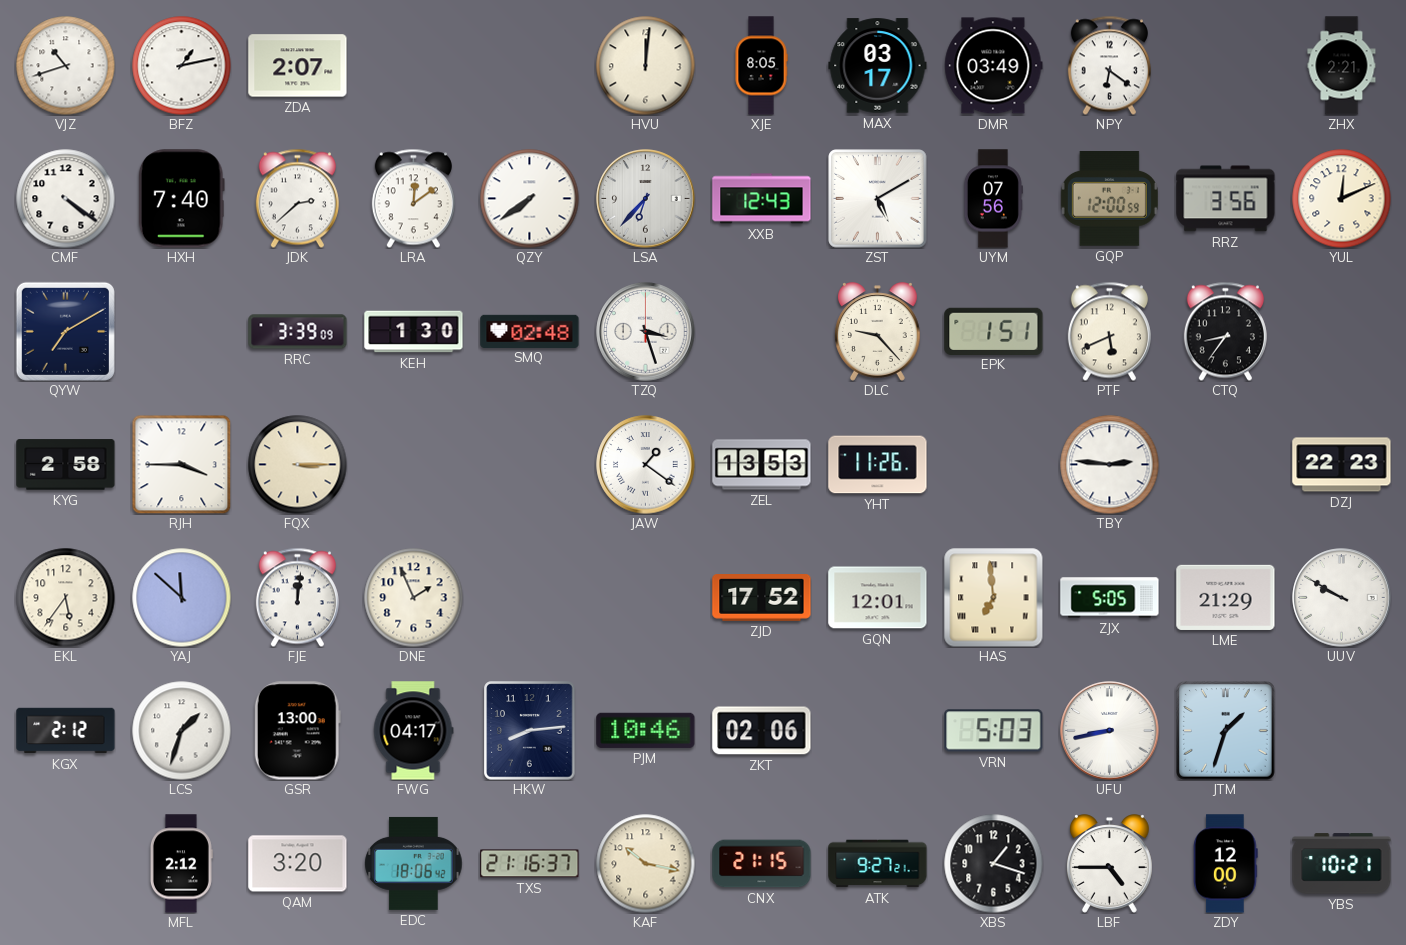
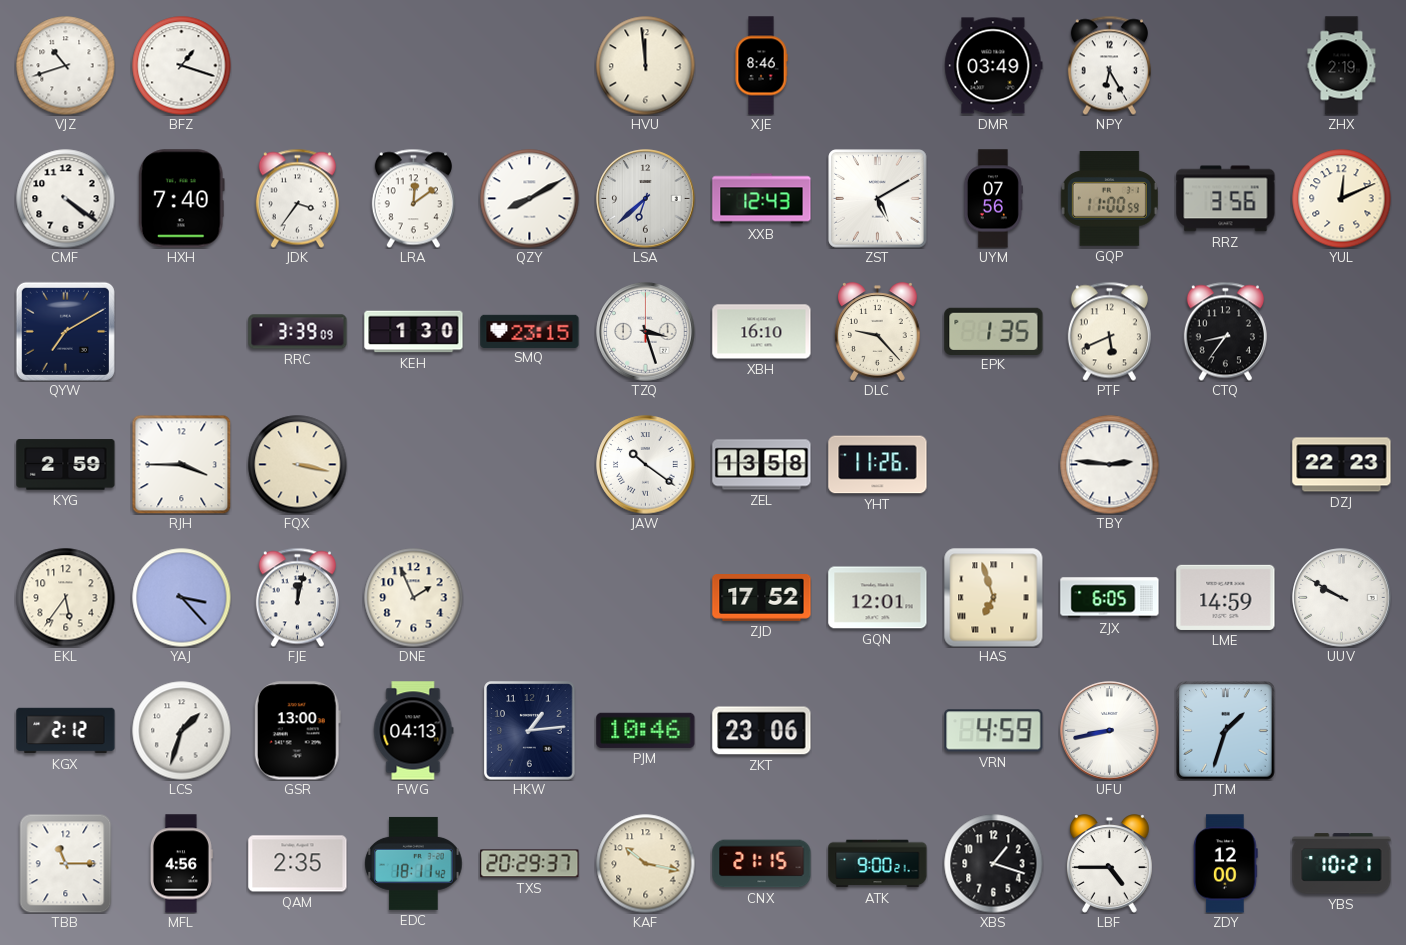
BFZ: 1:13 -> 1:18 (182, 66)
ZDA: 2:07 -> none (298, 66)
HVU: 12:01 -> 11:59 (646, 66)
XJE: 8:05 -> 8:46 (761, 66)
MAX: 03:17 -> none (878, 66)
NPY: 6:21 -> 6:25 (1109, 65)
ZHX: 2:21 -> 2:19 (1342, 66)
JDK: 2:38 -> 3:36 (297, 198)
QZY: 7:39 -> 8:10 (530, 199)
LSA: 6:37 -> 6:38 (646, 199)
GQP: 12:00 -> 11:00 (1109, 199)
SMQ: 02:48 -> 23:15 (530, 331)
XBH: none -> 16:10 (762, 332)
EPK: 1:51 -> 1:35 (994, 331)
KYG: 2:58 -> 2:59 (66, 465)
FQX: 3:15 -> 3:17 (298, 465)
JAW: 1:21 -> 10:21 (646, 465)
ZEL: 13:53 -> 13:58 (762, 465)
YAJ: 11:52 -> 3:23 (182, 598)
FJE: 12:01 -> 12:02 (297, 597)
HAS: 6:59 -> 6:57 (993, 597)
ZJX: 5:05 -> 6:05 (1110, 598)
LME: 21:29 -> 14:59 (1226, 597)
FWG: 04:17 -> 04:13 (413, 731)
HKW: 8:14 -> 1:14 (530, 731)
ZKT: 02:06 -> 23:06 (762, 731)
VRN: 5:03 -> 4:59 (994, 731)
TBB: none -> 11:15 (66, 863)
MFL: 2:12 -> 4:56 (181, 864)
QAM: 3:20 -> 2:35 (298, 864)
EDC: 18:06 -> 18:11 (414, 863)
TXS: 21:16 -> 20:29 (530, 864)
ATK: 9:27 -> 9:00 (878, 864)
